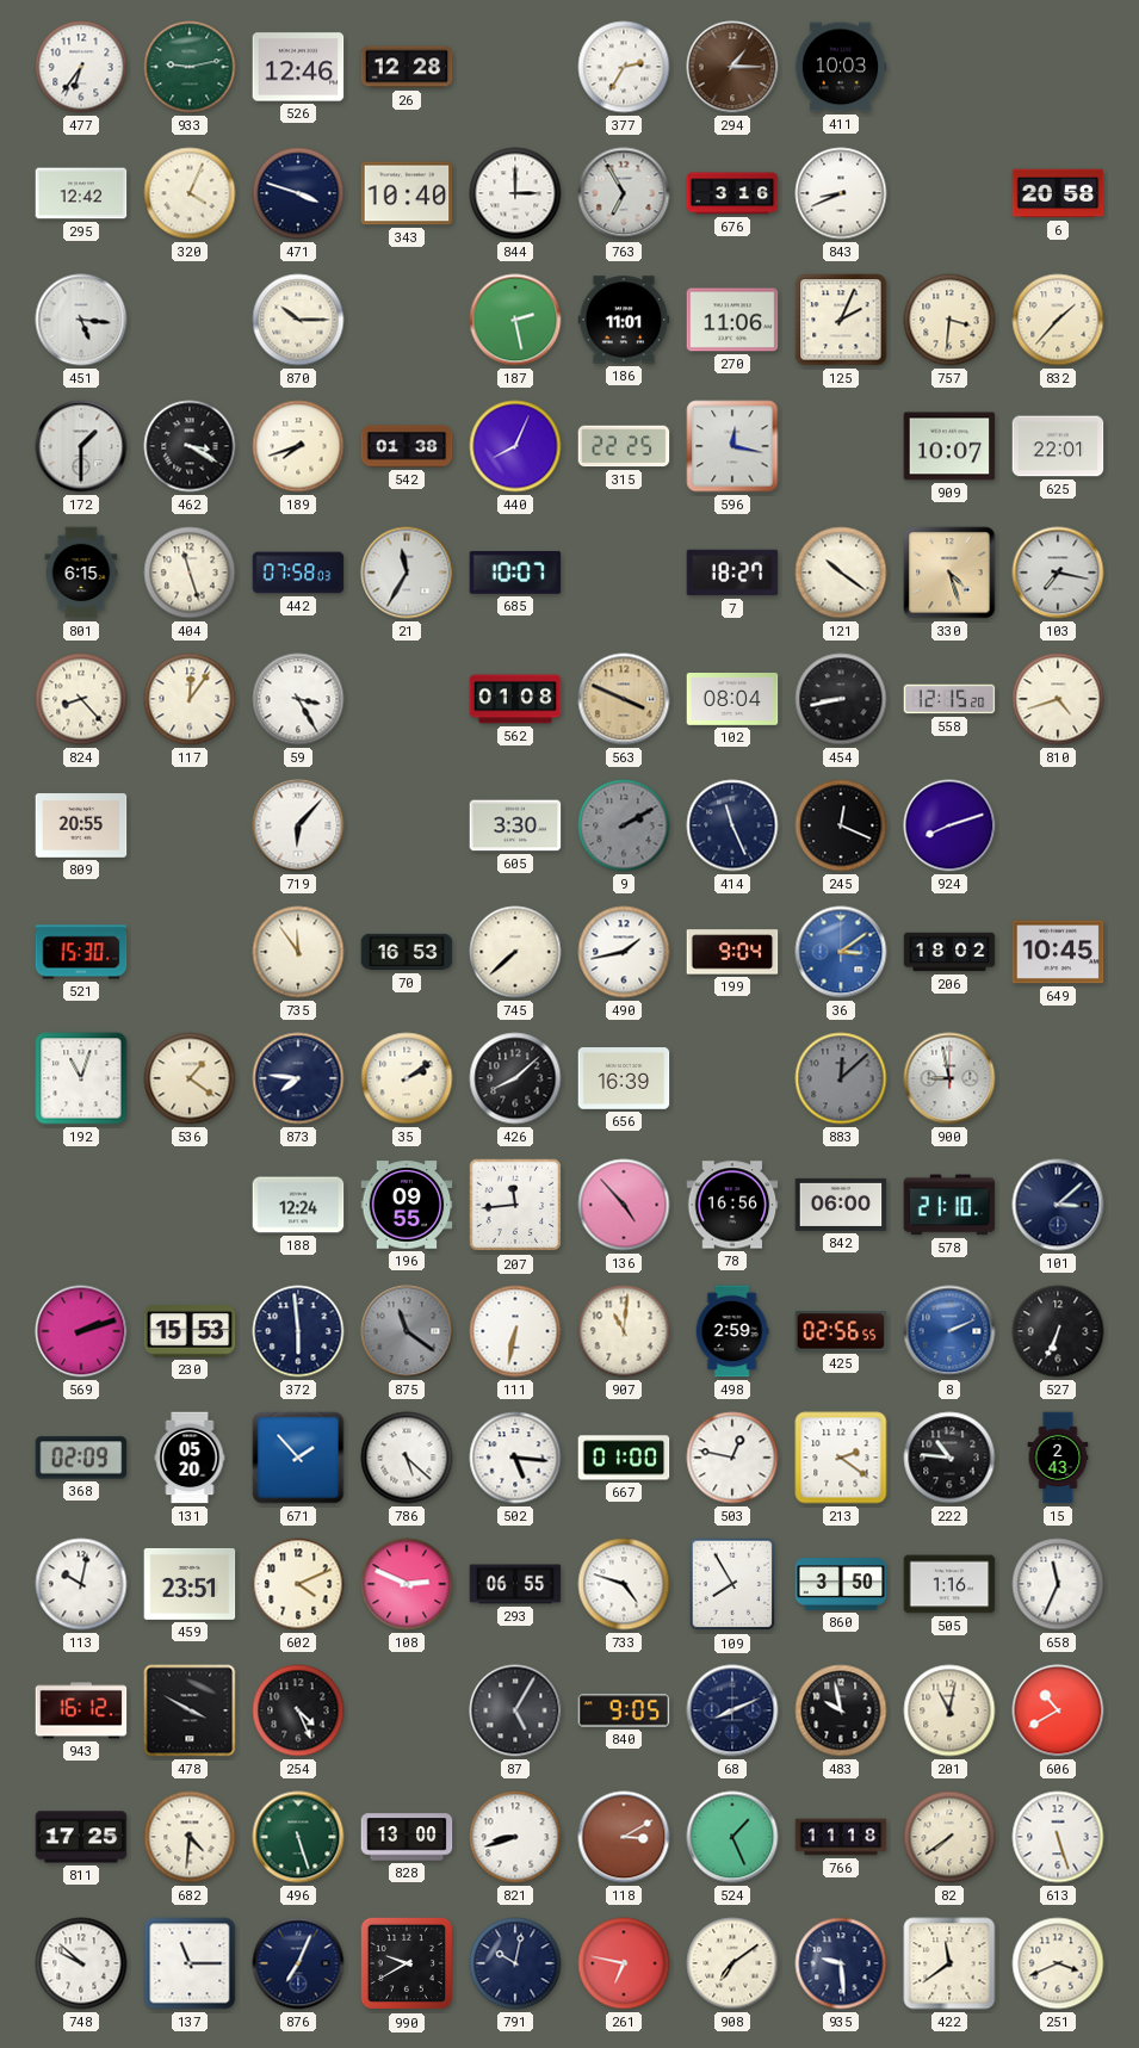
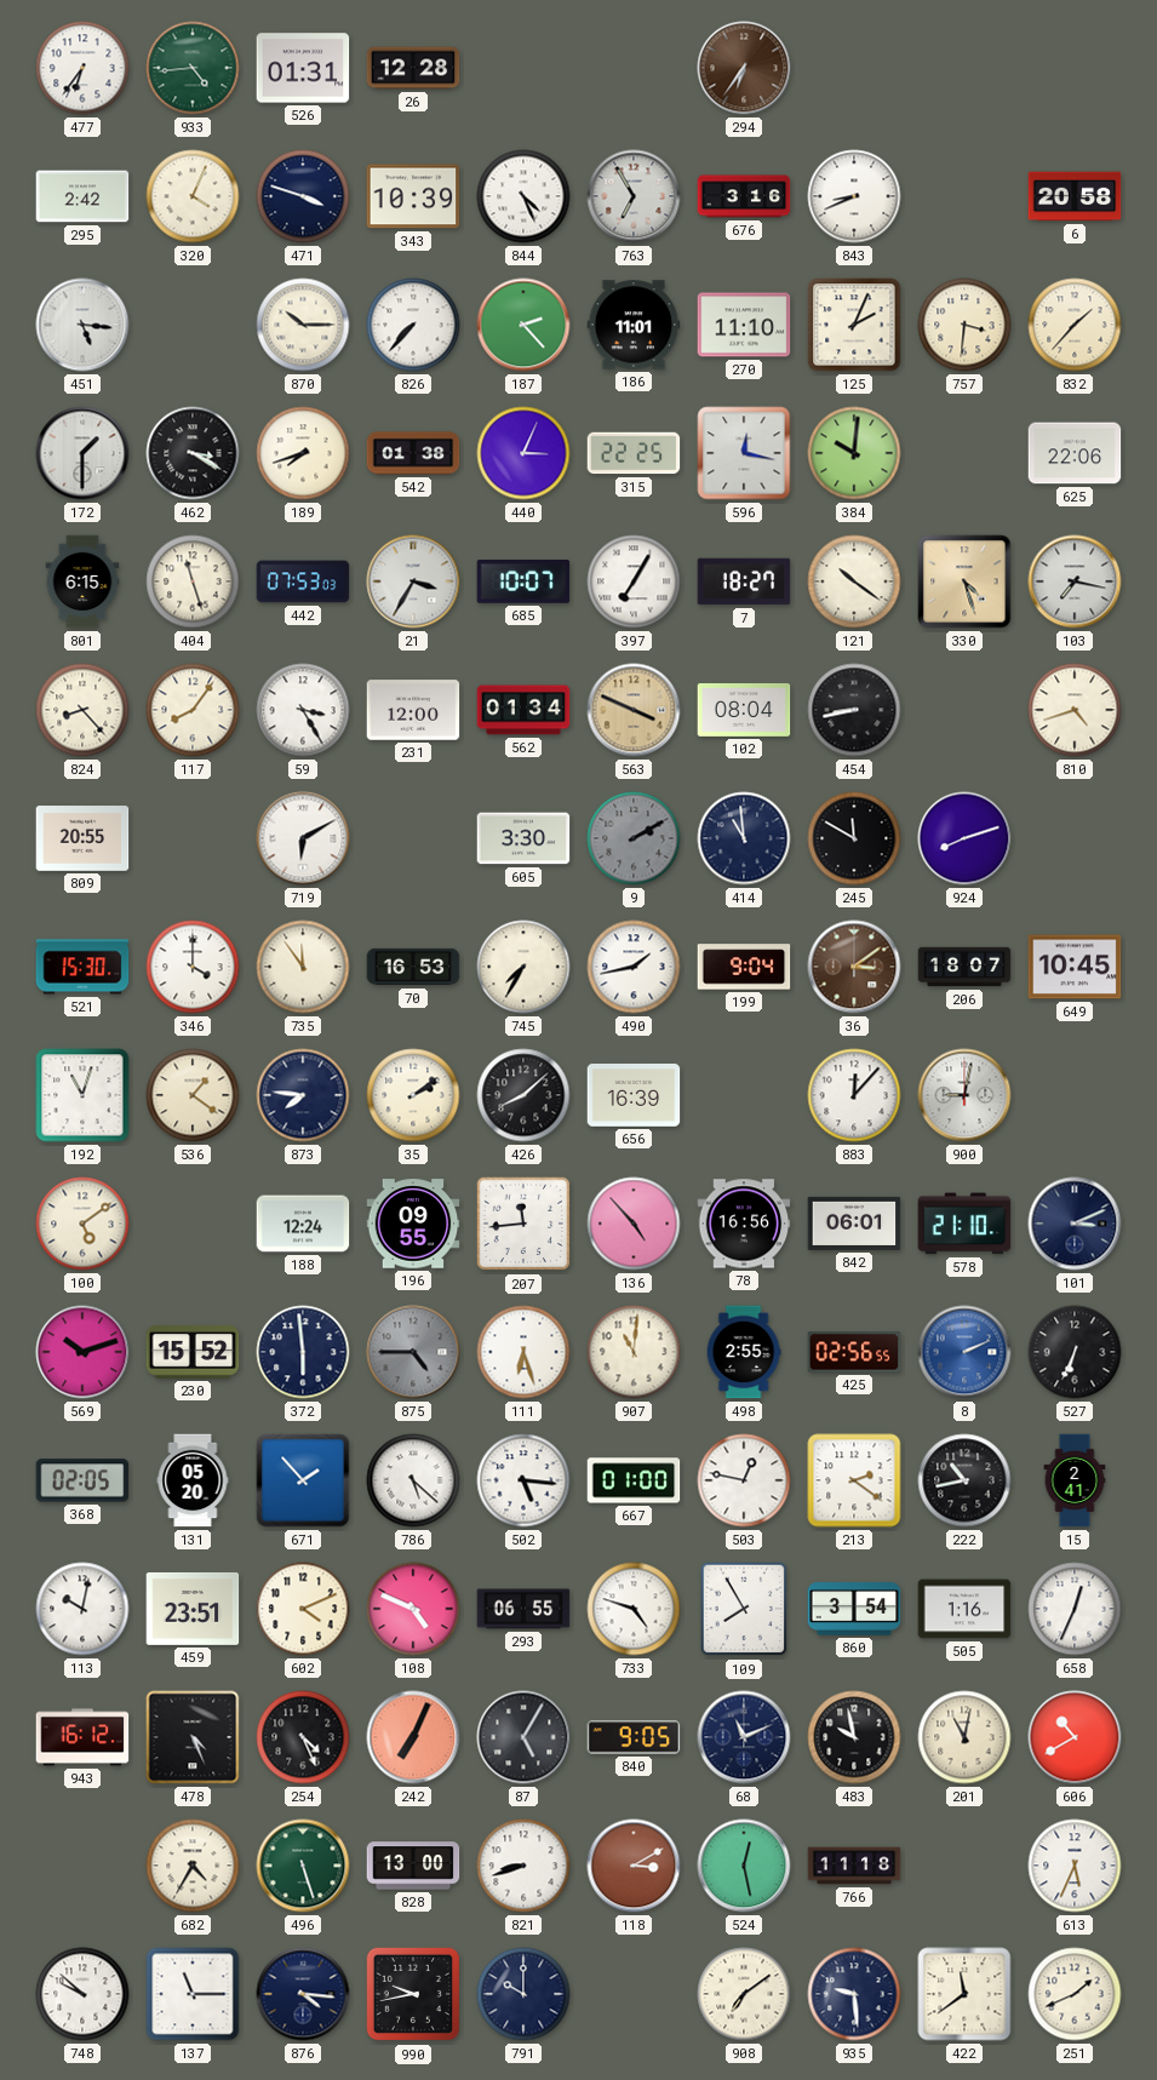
933: 9:13 -> 4:44 (193, 68)
526: 12:46 -> 01:31 (303, 68)
377: 2:35 -> none (624, 67)
294: 1:15 -> 6:36 (744, 68)
411: 10:03 -> none (841, 67)
295: 12:42 -> 2:42 (82, 196)
343: 10:40 -> 10:39 (413, 196)
844: 3:00 -> 4:26 (523, 196)
826: none -> 7:37 (413, 325)
187: 2:28 -> 2:23 (523, 325)
270: 11:06 -> 11:10 (744, 325)
440: 8:04 -> 3:04 (523, 453)
384: none -> 10:01 (854, 453)
909: 10:07 -> none (949, 446)
625: 22:01 -> 22:06 (1075, 453)
442: 07:58 -> 07:53 (303, 581)
21: 11:35 -> 3:35 (413, 581)
397: none -> 7:05 (634, 581)
117: 12:06 -> 8:06 (193, 710)
231: none -> 12:00 (413, 710)
562: 01:08 -> 01:34 (523, 710)
558: 12:15 -> none (949, 699)
719: 6:07 -> 6:10 (303, 838)
414: 11:26 -> 10:59 (744, 838)
245: 12:19 -> 11:50 (854, 838)
346: none -> 4:00 (193, 967)
745: 7:38 -> 7:35 (523, 967)
36 dial: blue -> brown (854, 967)
206: 18:02 -> 18:07 (964, 967)
883: 12:08 -> 12:07 (854, 1095)
883 dial: grey -> white (854, 1095)
900: 8:58 -> 9:02 (964, 1095)
100: none -> 5:09 (82, 1224)
842: 06:00 -> 06:01 (854, 1224)
101: 3:08 -> 3:11 (1075, 1224)
569: 2:12 -> 10:12 (82, 1352)
230: 15:53 -> 15:52 (193, 1352)
875: 11:21 -> 4:45 (413, 1352)
111: 6:32 -> 6:27 (523, 1352)
498: 2:59 -> 2:55 (744, 1352)
368: 02:09 -> 02:05 (82, 1480)
222: 10:46 -> 10:43 (964, 1480)
15: 2:43 -> 2:41 (1075, 1480)
108: 2:49 -> 4:49 (413, 1609)
860: 3:50 -> 3:54 (854, 1609)
658: 11:34 -> 12:34 (1075, 1609)
478: 3:50 -> 4:26 (193, 1737)
242: none -> 7:04 (413, 1737)
68: 8:11 -> 11:11 (744, 1737)
811: 17:25 -> none (81, 1837)
682: 4:31 -> 4:35 (193, 1866)
524: 1:26 -> 12:28 (744, 1866)
82: 7:39 -> none (949, 1837)
613: 5:27 -> 5:34 (1075, 1866)
876: 7:04 -> 4:16 (303, 1994)
990: 9:40 -> 9:43 (413, 1994)
791: 10:02 -> 10:00 (523, 1994)
261: 6:47 -> none (624, 1963)
251: 3:41 -> 1:41 (1075, 1994)
